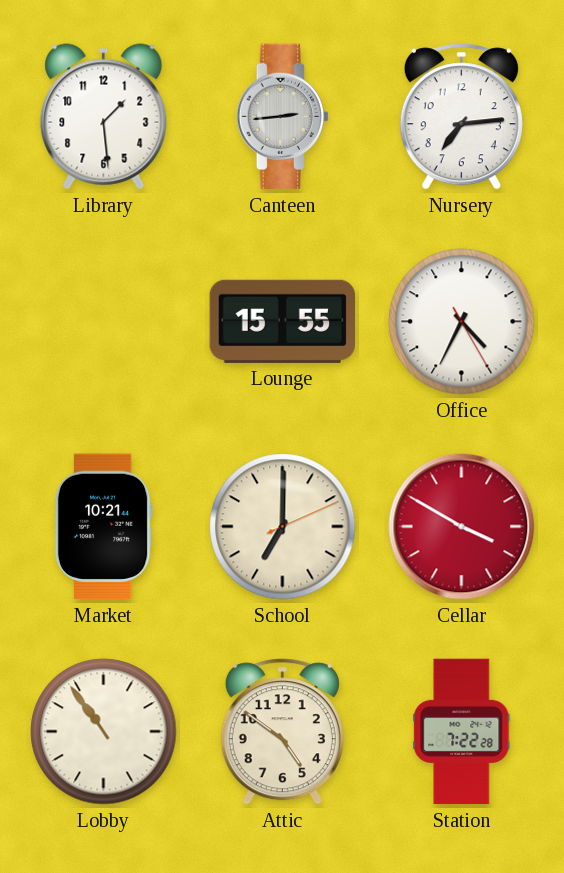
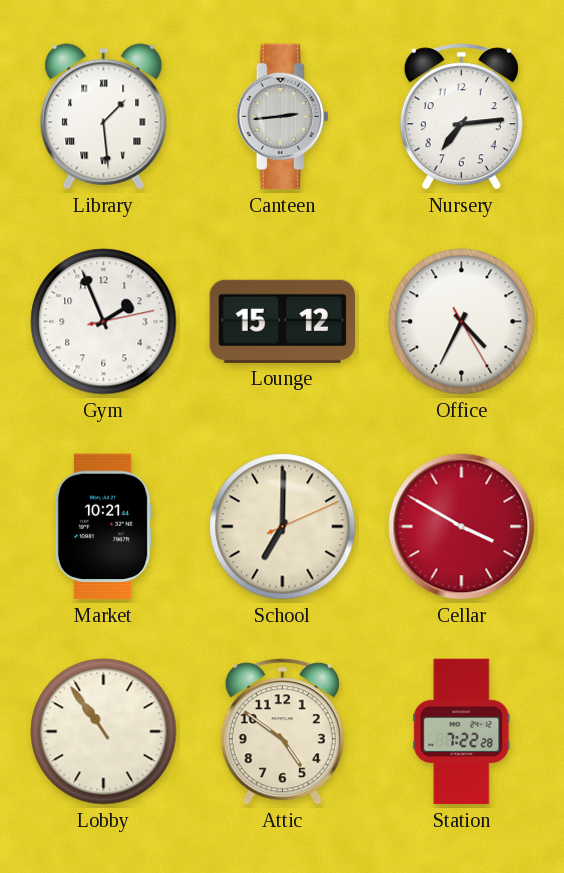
Library numerals: Arabic -> Roman (104, 117)
Gym: none -> 1:56 (104, 322)
Lounge: 15:55 -> 15:12 (282, 321)
